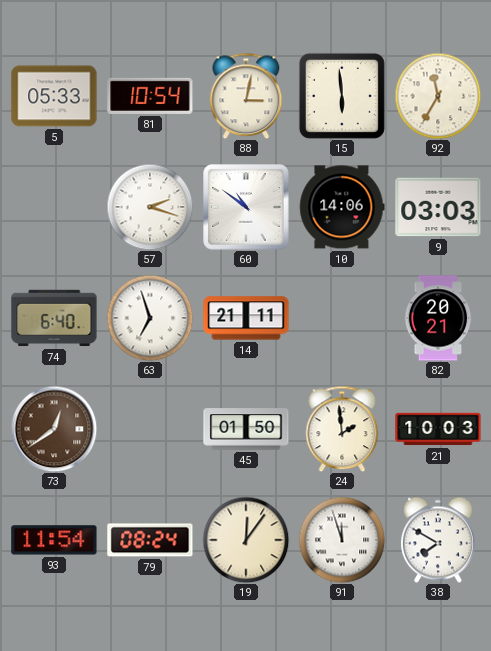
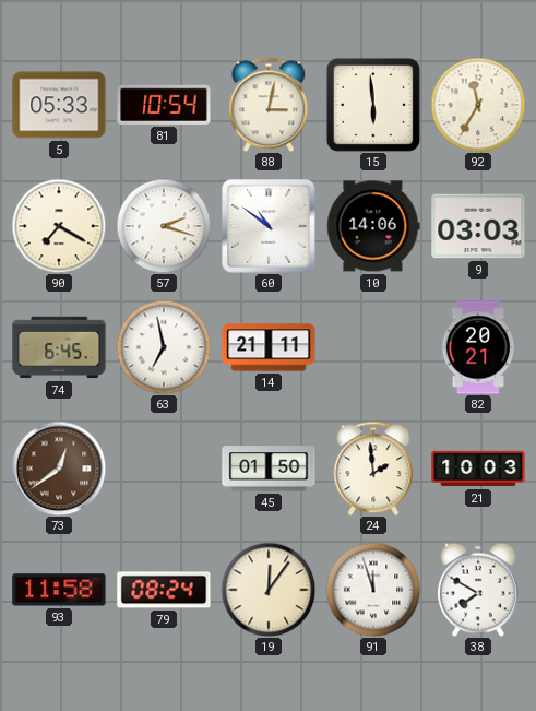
90: none -> 7:20 (59, 226)
74: 6:40 -> 6:45 (59, 347)
63: 6:57 -> 6:58 (164, 347)
93: 11:54 -> 11:58 (59, 590)
